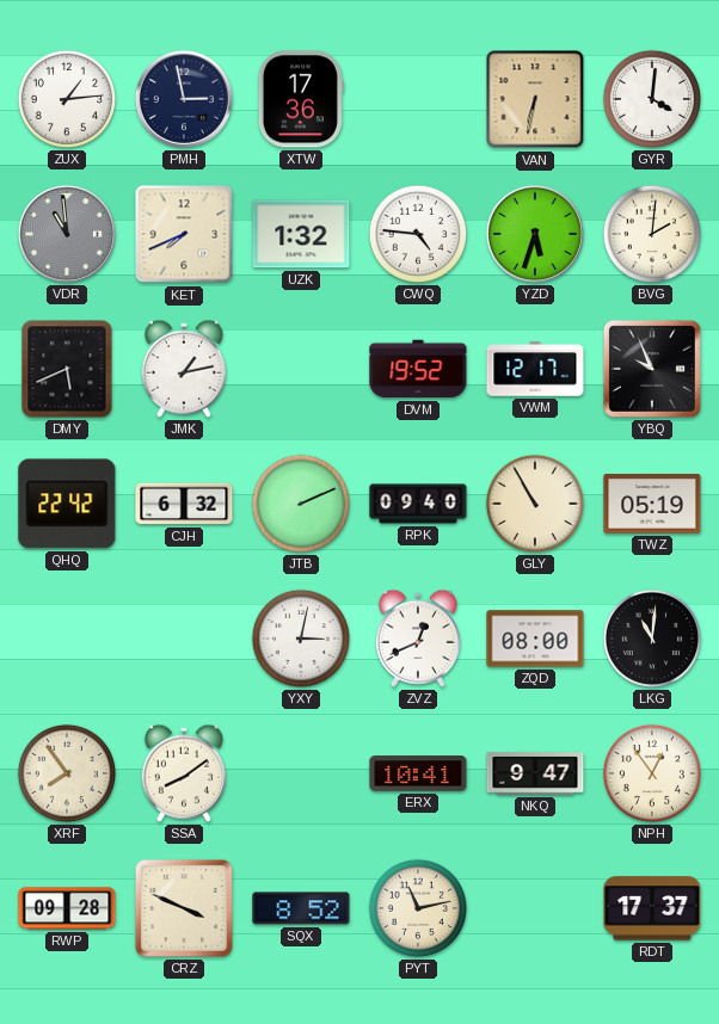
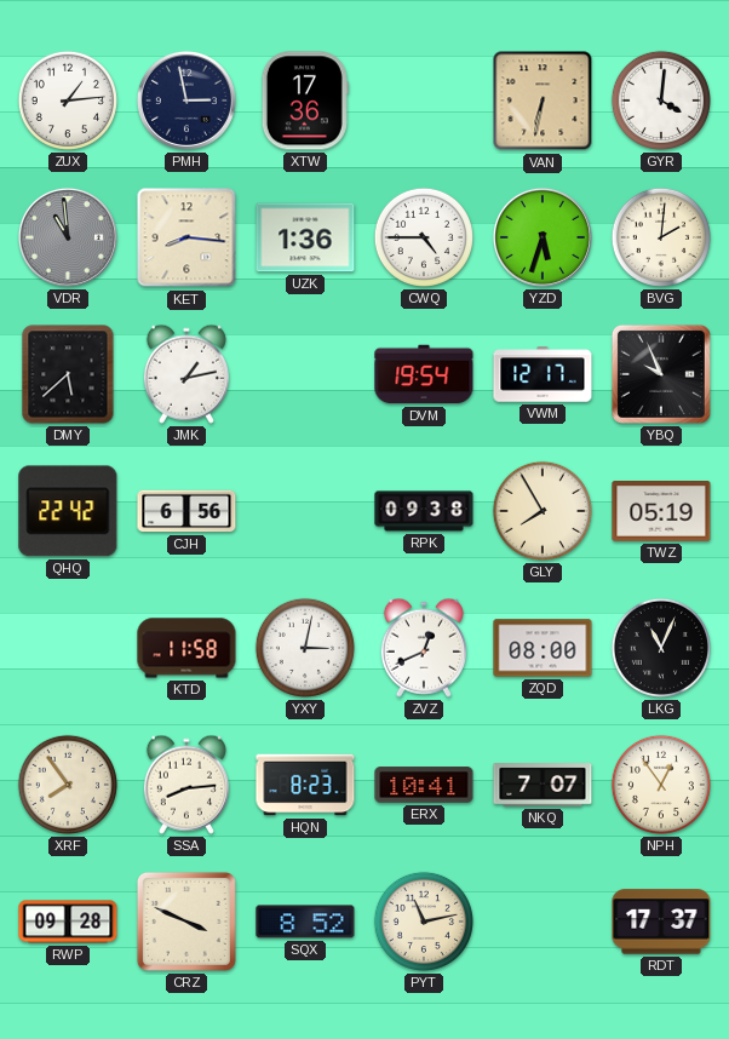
KET: 7:41 -> 8:16 (186, 237)
UZK: 1:32 -> 1:36 (305, 237)
CWQ: 4:46 -> 4:45 (424, 237)
DMY: 5:41 -> 5:38 (68, 374)
DVM: 19:52 -> 19:54 (424, 374)
CJH: 6:32 -> 6:56 (186, 511)
JTB: 2:11 -> none (301, 504)
RPK: 09:40 -> 09:38 (424, 511)
GLY: 10:55 -> 7:55 (543, 511)
KTD: none -> 11:58 (186, 648)
LKG: 11:01 -> 11:04 (661, 648)
SSA: 8:09 -> 8:14 (186, 785)
HQN: none -> 8:23 (305, 785)
NKQ: 9:47 -> 7:07 (543, 785)
